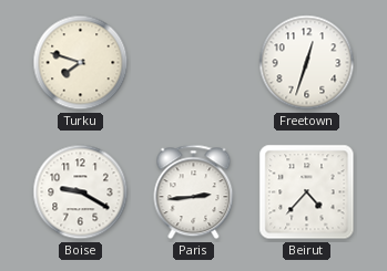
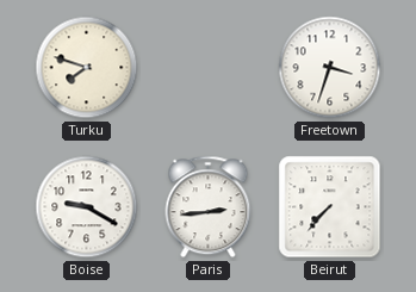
Freetown: 12:33 -> 3:33 (330, 68)
Beirut: 4:37 -> 7:37 (330, 207)
